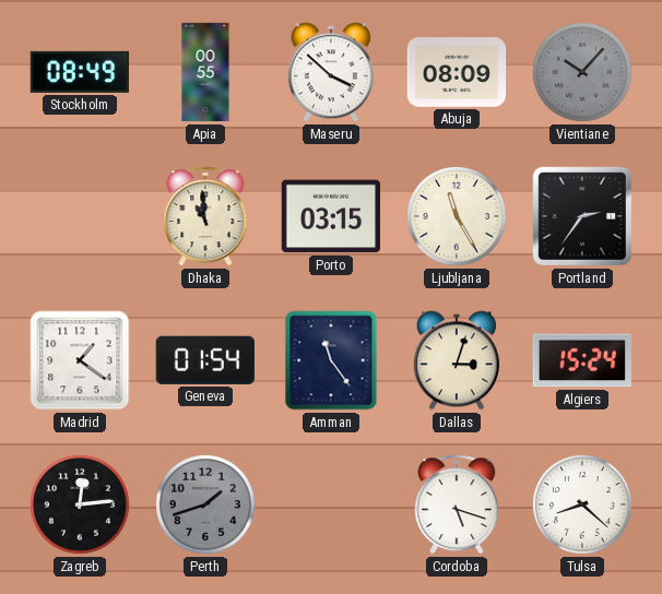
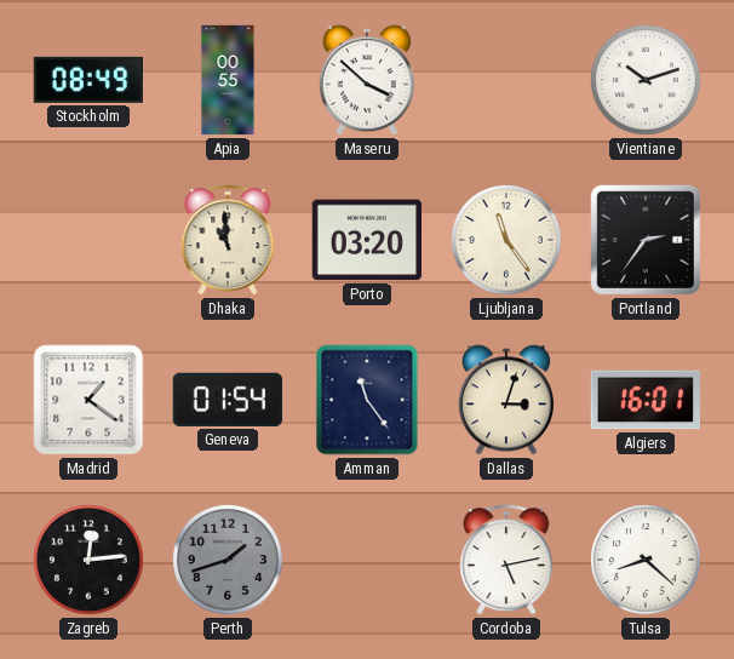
Abuja: 08:09 -> none (457, 73)
Vientiane: 10:07 -> 10:12 (646, 80)
Vientiane dial: grey -> white (646, 80)
Porto: 03:15 -> 03:20 (367, 240)
Ljubljana: 11:25 -> 11:24 (506, 240)
Algiers: 15:24 -> 16:01 (644, 400)
Cordoba: 5:18 -> 5:13 (506, 560)
